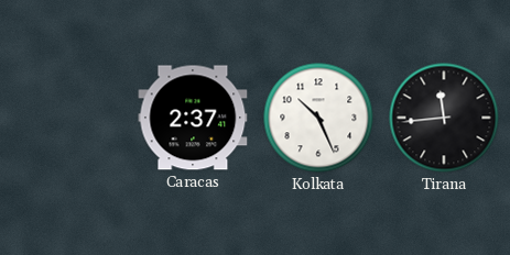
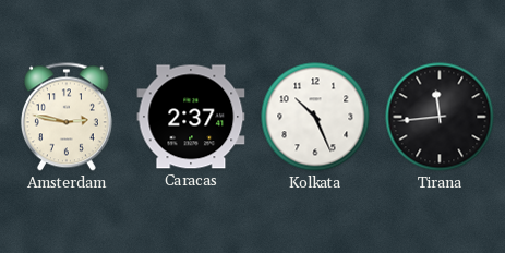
Amsterdam: none -> 2:47 (67, 117)
